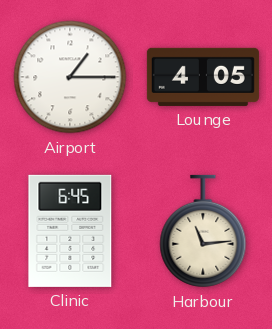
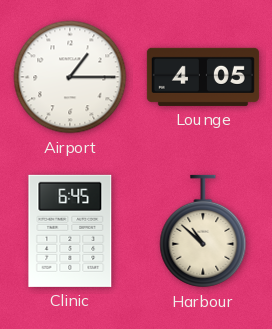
Harbour: 11:14 -> 10:52 (203, 231)
